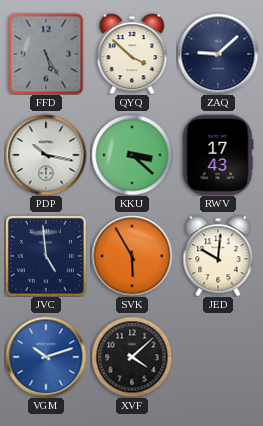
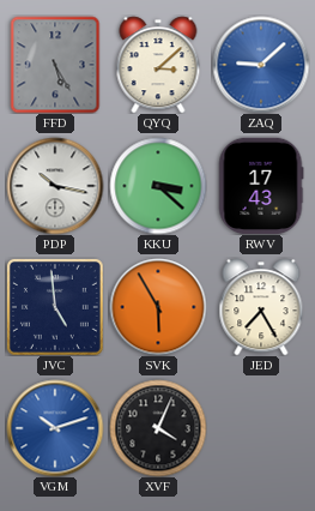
QYQ: 3:52 -> 3:08 (158, 65)
ZAQ dial: navy -> blue (261, 65)
JED: 10:01 -> 7:25 (261, 307)
XVF: 4:08 -> 4:04 (158, 428)
